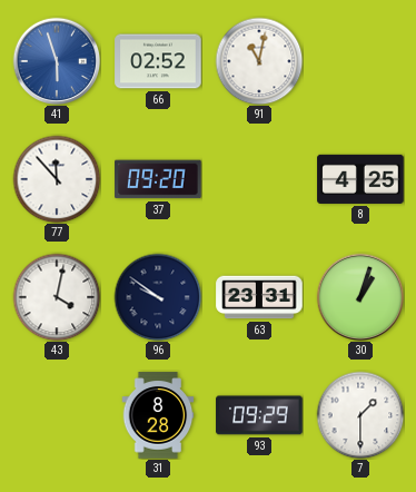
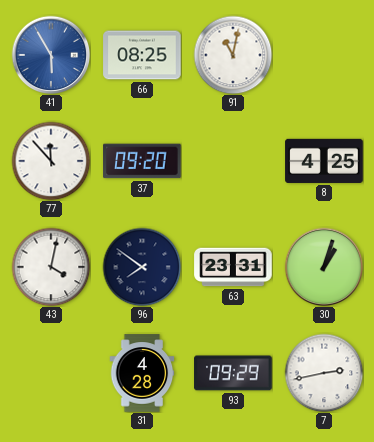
41: 5:57 -> 5:55 (51, 55)
66: 02:52 -> 08:25 (142, 55)
96: 9:51 -> 7:51 (142, 267)
31: 8:28 -> 4:28 (142, 373)
7: 1:30 -> 2:43 (324, 373)
